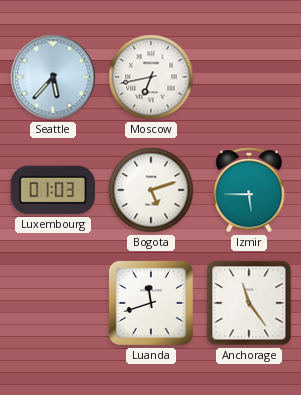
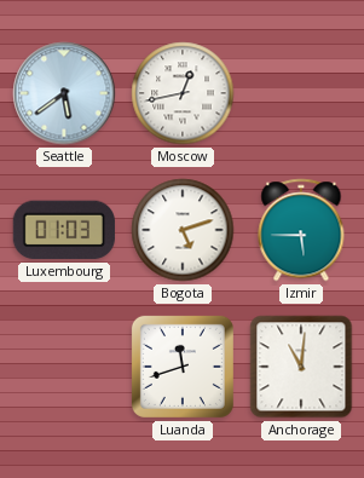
Seattle: 5:37 -> 5:39 (64, 93)
Moscow: 6:43 -> 12:43 (183, 93)
Anchorage: 11:24 -> 11:01 (301, 367)
